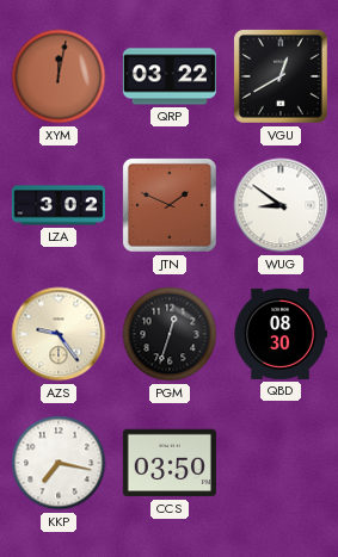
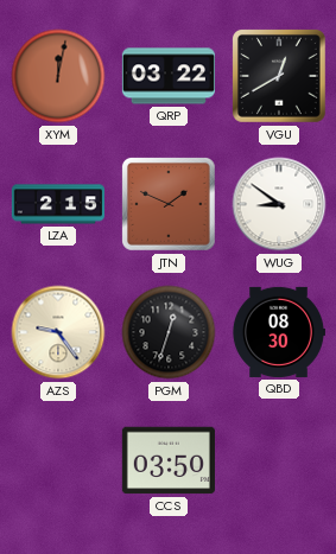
LZA: 3:02 -> 2:15 (58, 204)
KKP: 7:17 -> none (59, 463)
